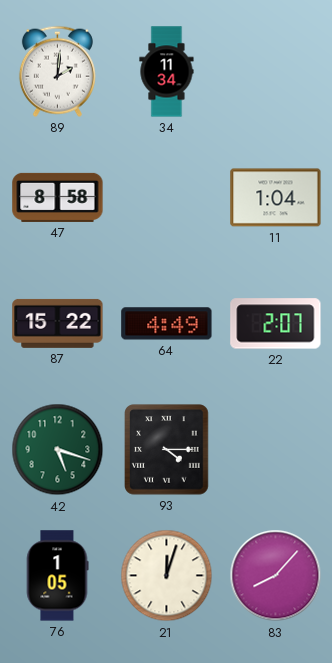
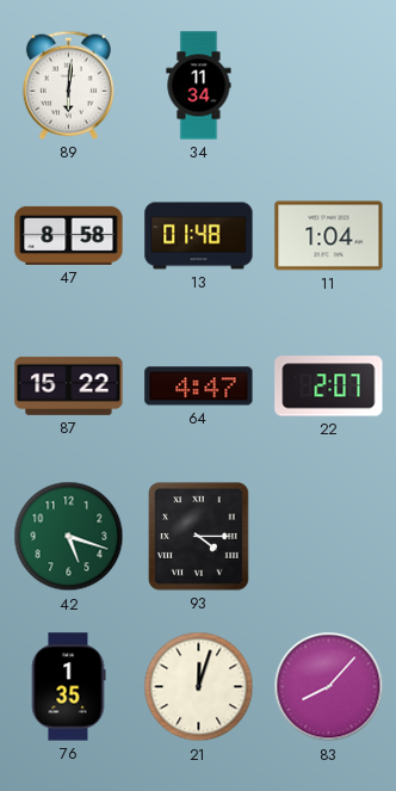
89: 2:01 -> 6:01 (68, 85)
13: none -> 01:48 (199, 236)
64: 4:49 -> 4:47 (199, 387)
76: 1:05 -> 1:35 (68, 687)
